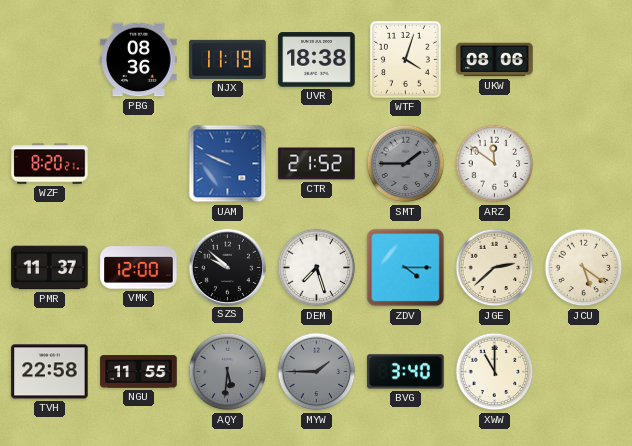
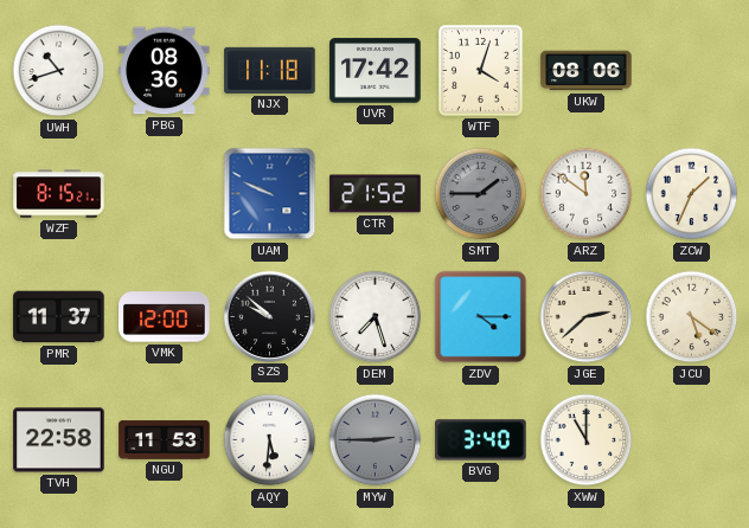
UWH: none -> 10:42 (59, 71)
NJX: 11:19 -> 11:18 (270, 70)
UVR: 18:38 -> 17:42 (376, 71)
WZF: 8:20 -> 8:15 (59, 194)
ZCW: none -> 1:34 (692, 194)
NGU: 11:55 -> 11:53 (165, 440)
AQY dial: grey -> white (270, 440)
MYW: 1:45 -> 2:45 (376, 440)
